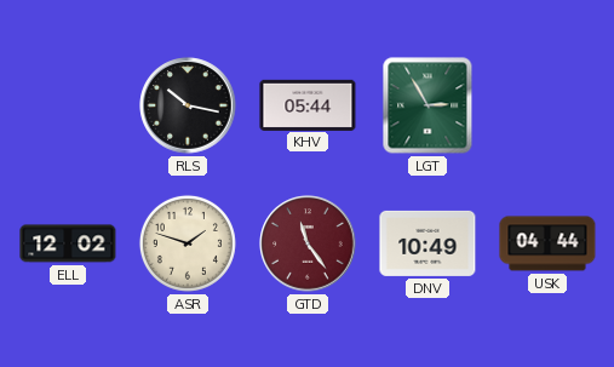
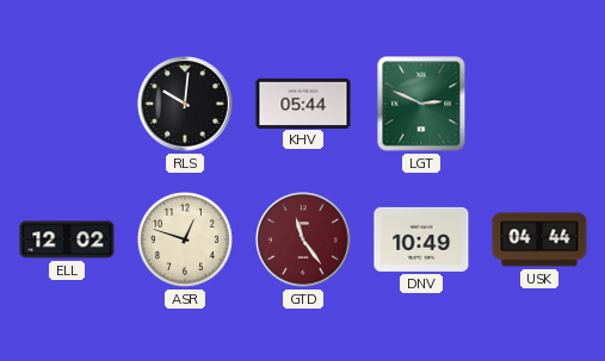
RLS: 10:17 -> 10:01 (185, 104)
LGT: 2:55 -> 2:49 (421, 104)
ASR: 1:48 -> 12:48 (185, 239)
